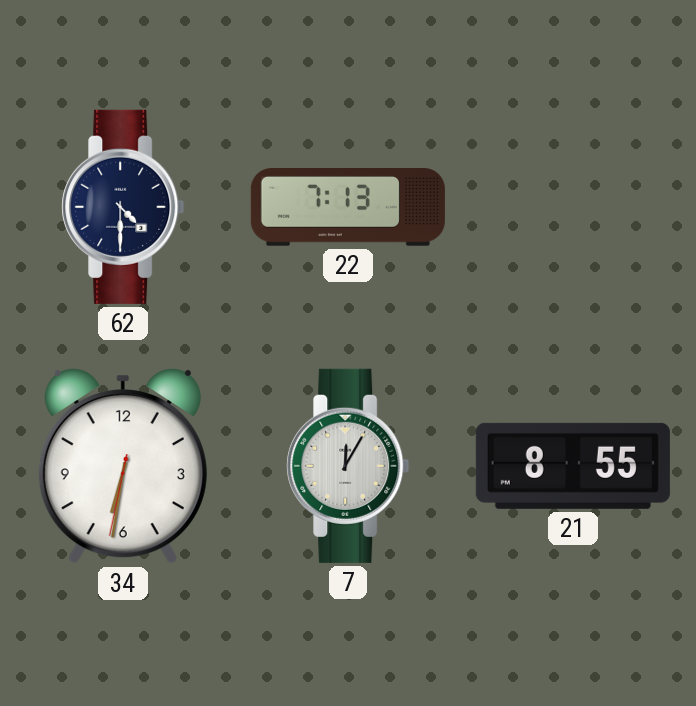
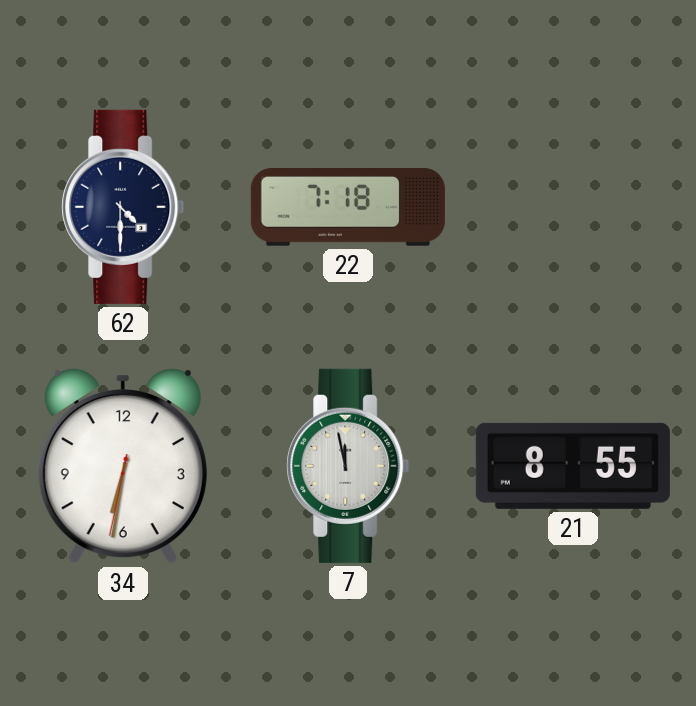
22: 7:13 -> 7:18 (348, 208)
7: 12:05 -> 11:58 (348, 466)
